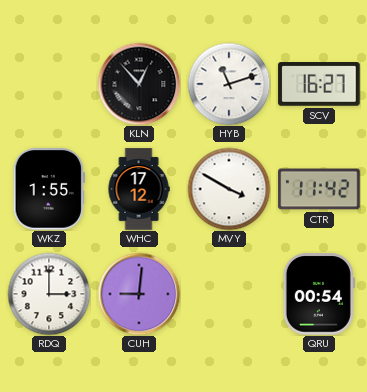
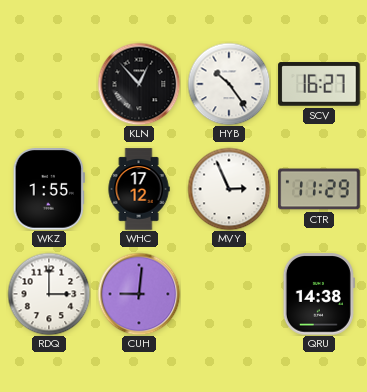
HYB: 11:12 -> 10:24 (229, 84)
MVY: 3:50 -> 2:56 (229, 189)
CTR: 11:42 -> 11:29 (319, 189)
QRU: 00:54 -> 14:38 (319, 294)
